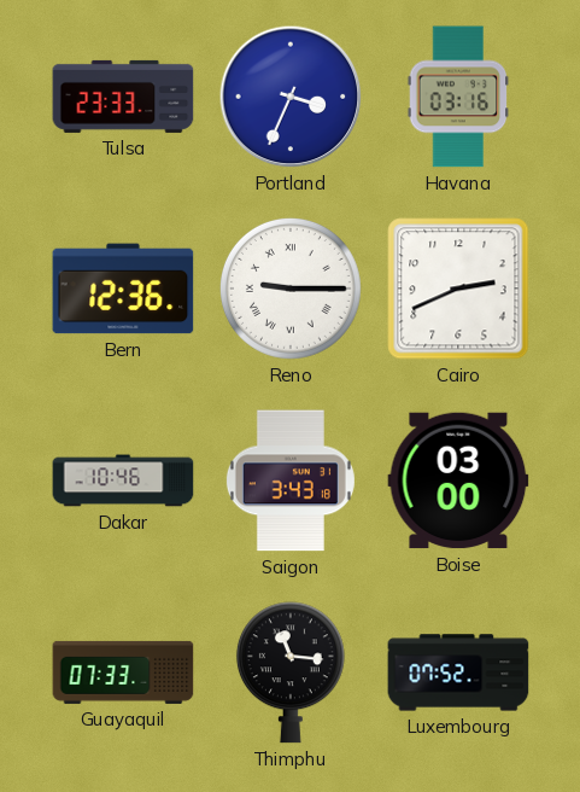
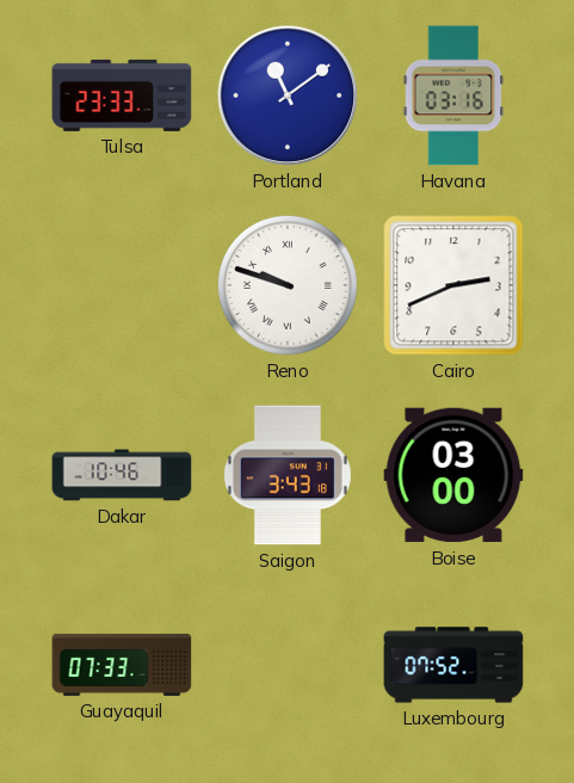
Portland: 3:34 -> 11:09 (288, 95)
Bern: 12:36 -> none (123, 289)
Reno: 9:15 -> 9:48 (288, 285)
Thimphu: 11:16 -> none (291, 672)
